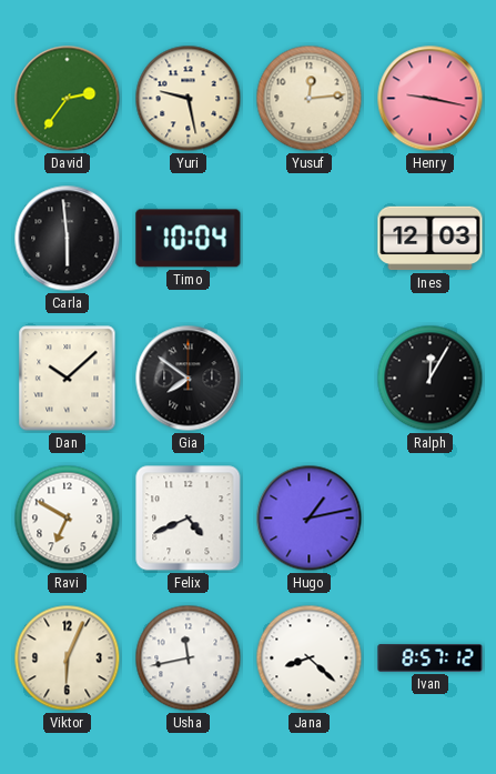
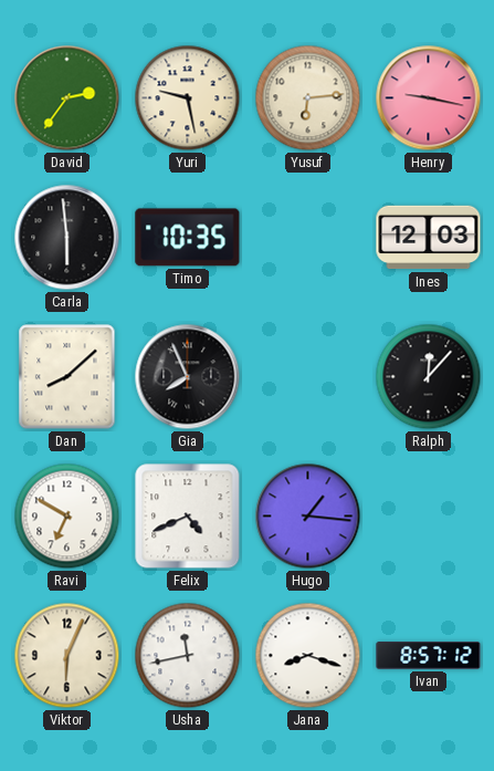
Yusuf: 12:14 -> 6:14 (308, 98)
Timo: 10:04 -> 10:35 (188, 238)
Dan: 10:08 -> 8:08 (67, 377)
Gia: 7:51 -> 7:56 (188, 377)
Ralph: 12:05 -> 12:07 (429, 377)
Hugo: 1:13 -> 1:16 (308, 517)
Jana: 8:22 -> 8:18 (308, 656)
